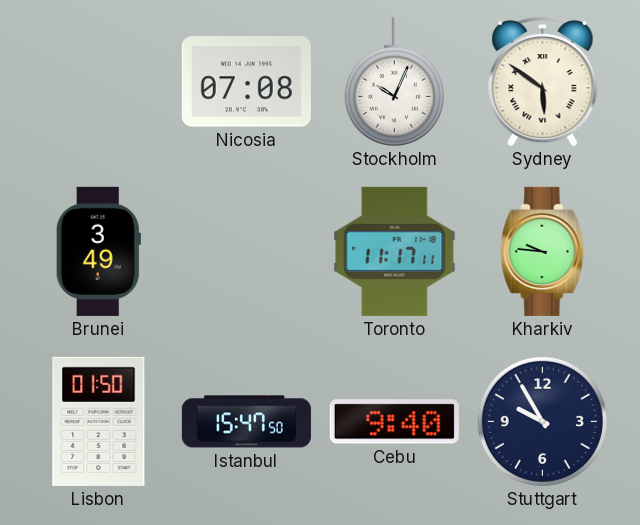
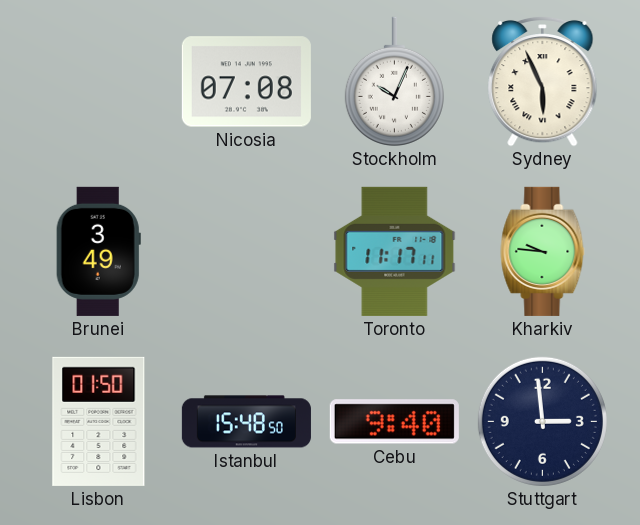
Sydney: 5:51 -> 5:56 (543, 81)
Istanbul: 15:47 -> 15:48 (246, 422)
Stuttgart: 9:55 -> 2:59 (542, 421)
